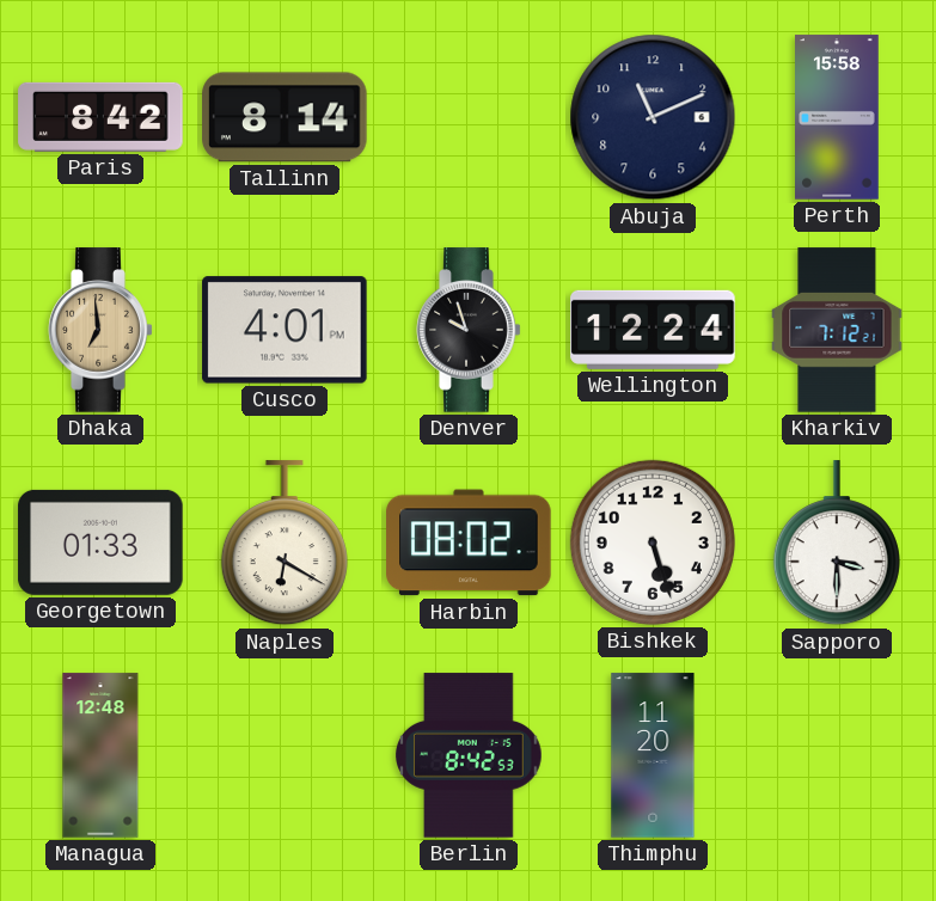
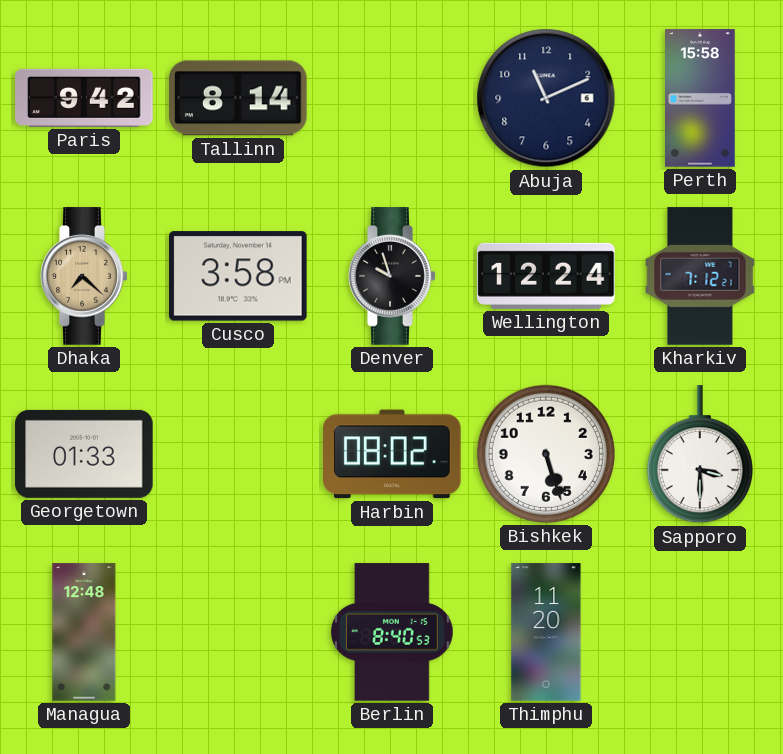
Paris: 8:42 -> 9:42 (84, 98)
Dhaka: 6:59 -> 7:22 (84, 276)
Cusco: 4:01 -> 3:58 (238, 276)
Naples: 6:20 -> none (285, 544)
Berlin: 8:42 -> 8:40 (393, 632)
